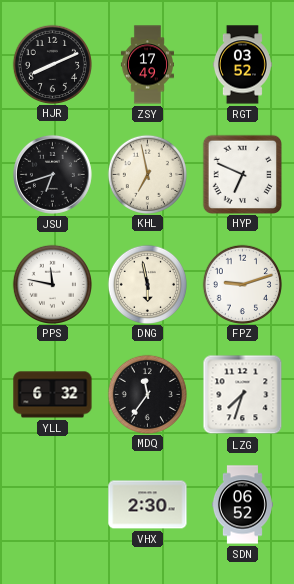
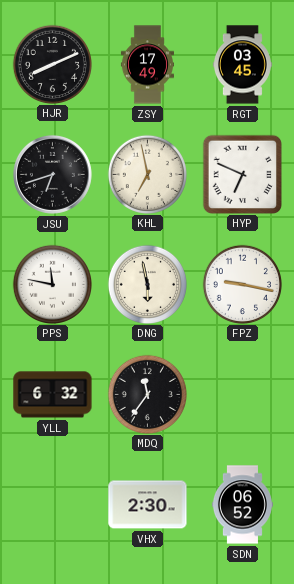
RGT: 03:52 -> 03:45 (242, 65)
FPZ: 9:12 -> 9:17 (242, 284)
LZG: 7:33 -> none (243, 395)
